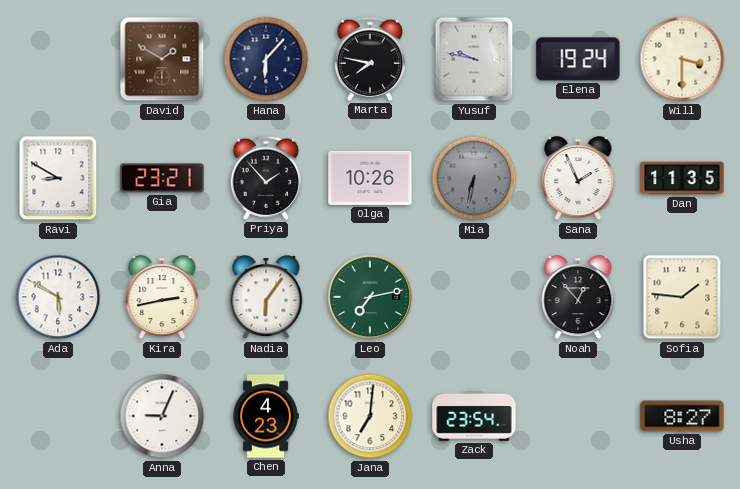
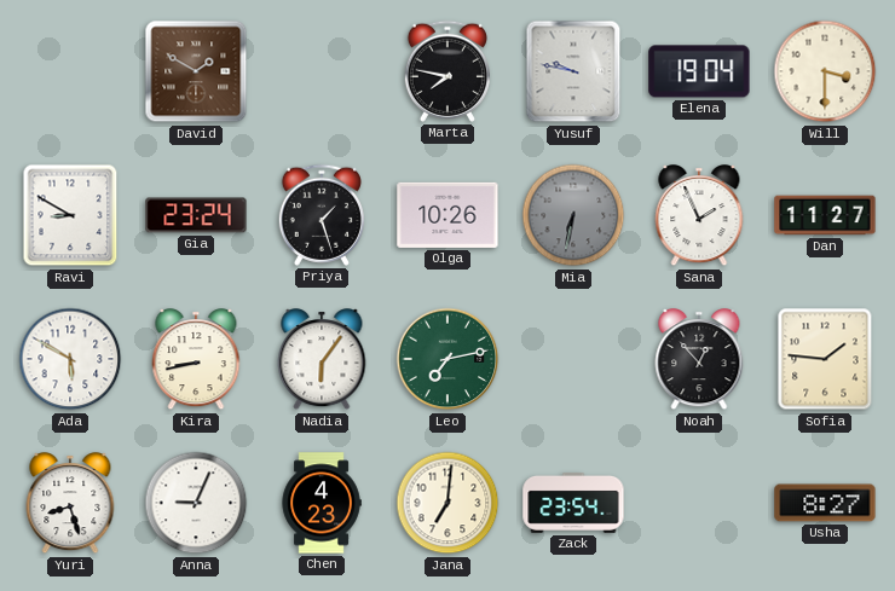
Hana: 6:07 -> none (266, 59)
Elena: 19:24 -> 19:04 (699, 71)
Gia: 23:21 -> 23:24 (196, 215)
Priya: 1:53 -> 1:27 (322, 215)
Dan: 11:35 -> 11:27 (825, 215)
Kira: 2:43 -> 8:43 (196, 360)
Yuri: none -> 8:27 (70, 504)
